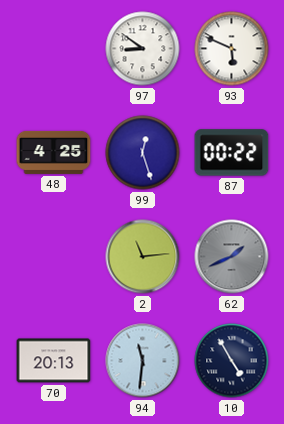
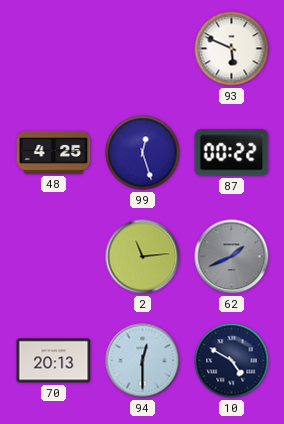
97: 8:51 -> none (143, 49)
94: 11:31 -> 12:30 (143, 361)
10: 4:55 -> 4:50 (232, 361)
